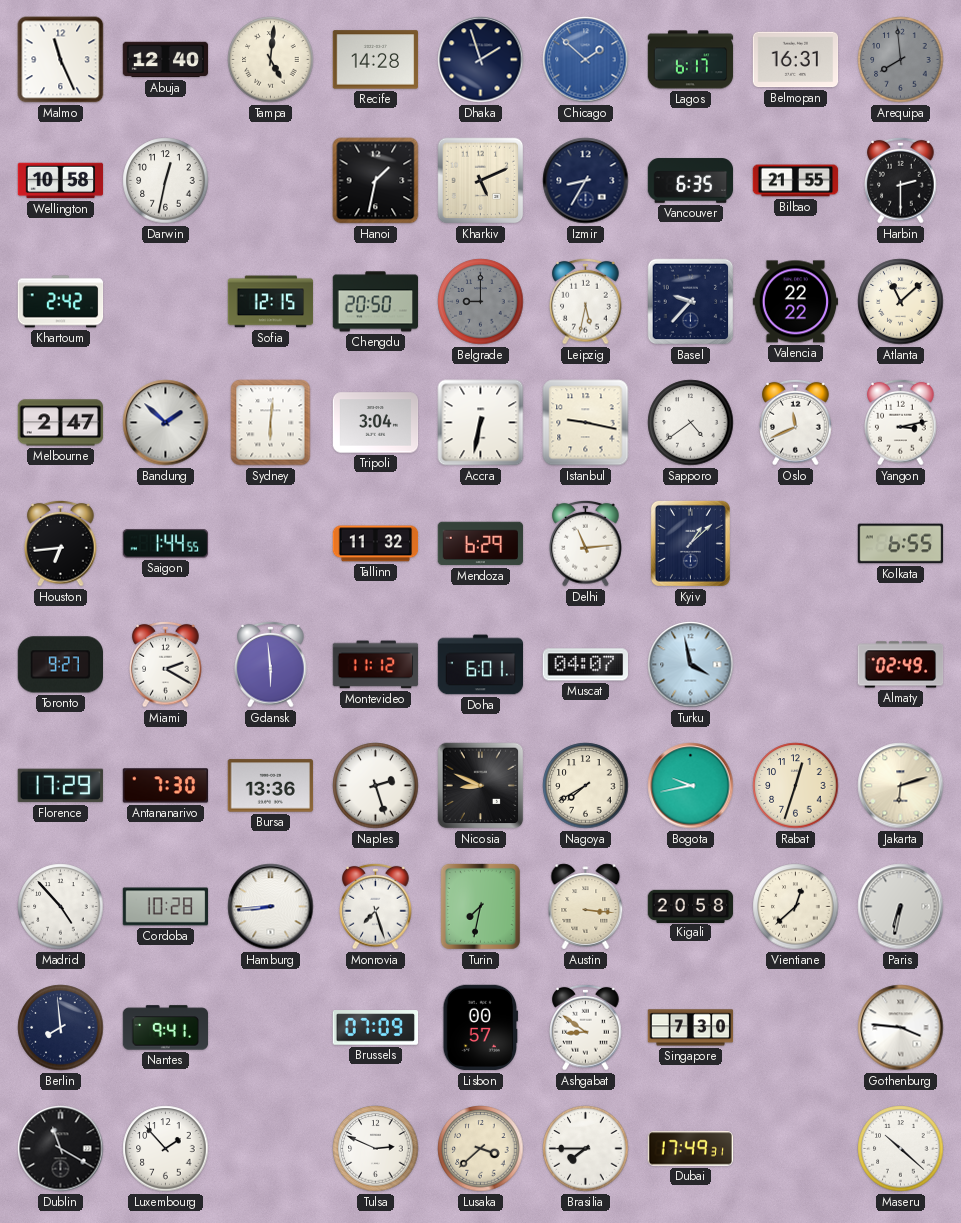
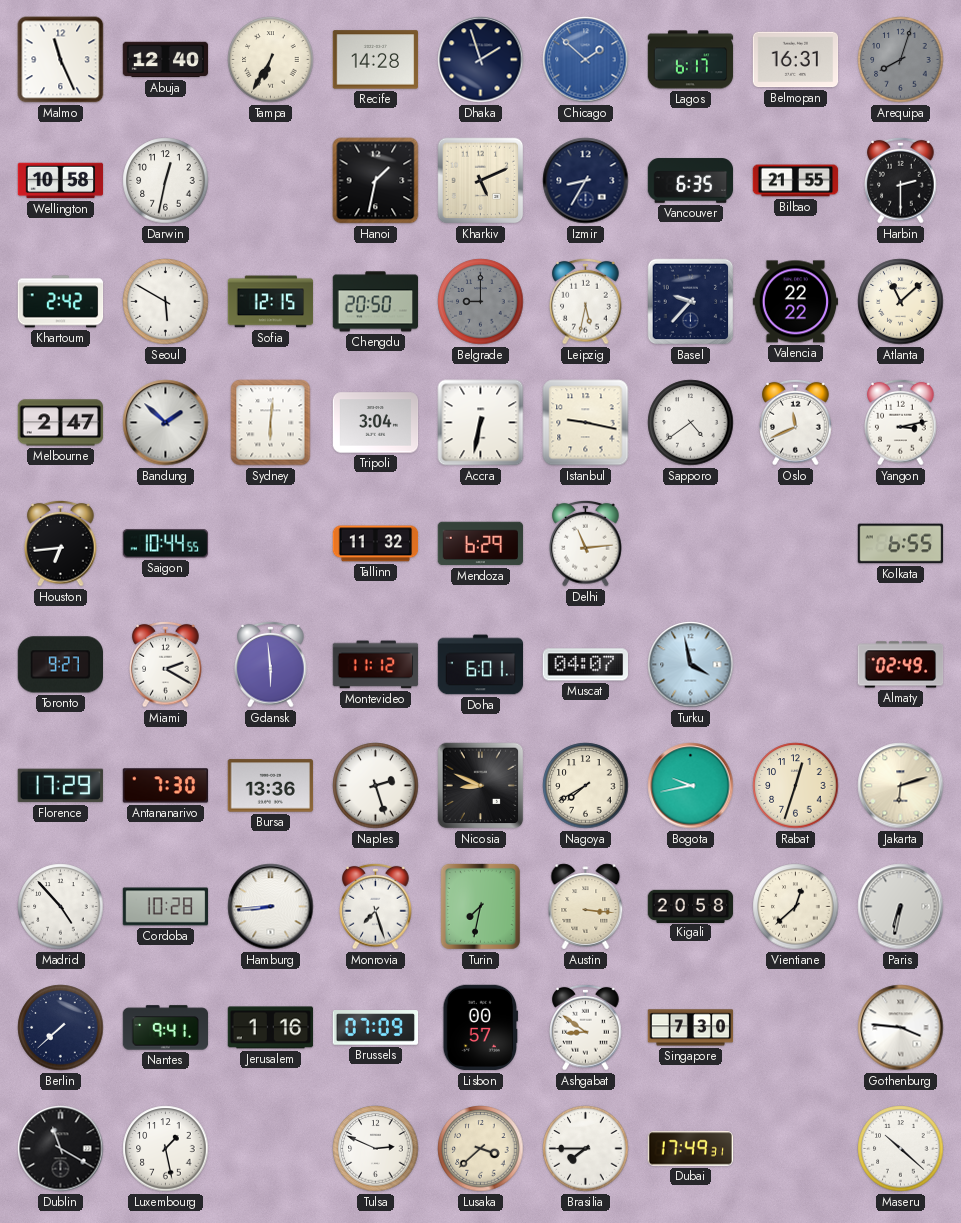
Tampa: 5:01 -> 6:35 (271, 60)
Arequipa: 7:59 -> 8:03 (901, 60)
Seoul: none -> 5:50 (166, 302)
Saigon: 1:44 -> 10:44 (165, 544)
Kyiv: 1:08 -> none (690, 543)
Berlin: 7:59 -> 7:38 (61, 1028)
Jerusalem: none -> 1:16 (271, 1028)
Luxembourg: 1:53 -> 1:28 (166, 1149)
